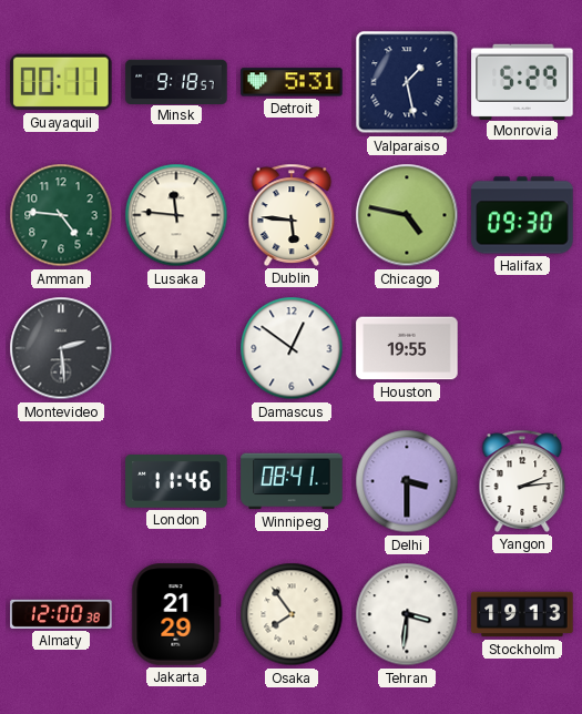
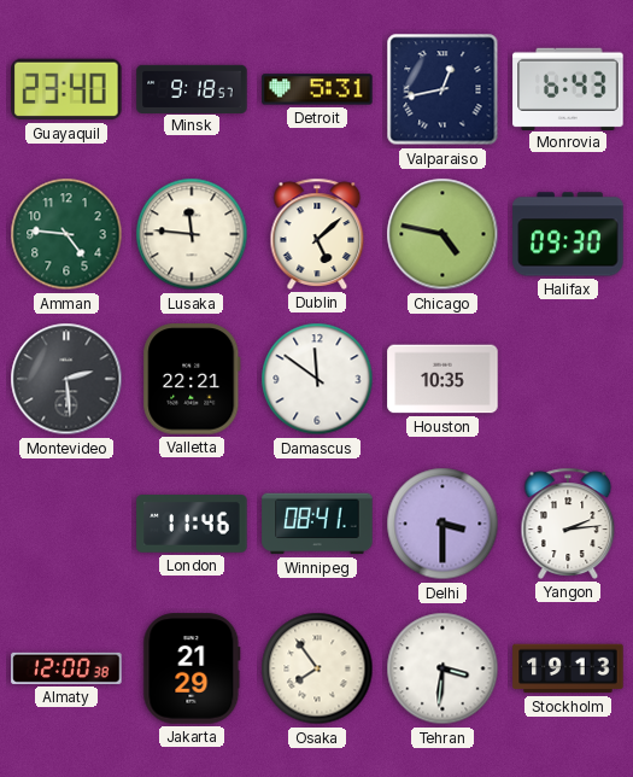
Guayaquil: 00:11 -> 23:40 (66, 89)
Valparaiso: 1:28 -> 12:43 (442, 89)
Monrovia: 5:29 -> 6:43 (568, 88)
Dublin: 5:46 -> 5:08 (317, 234)
Valletta: none -> 22:21 (192, 379)
Damascus: 12:51 -> 11:51 (317, 379)
Houston: 19:55 -> 10:35 (442, 379)
